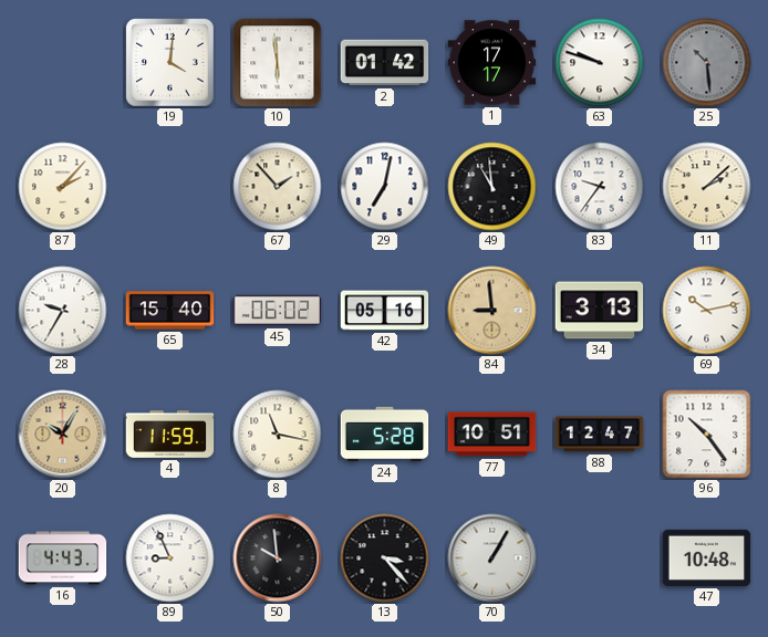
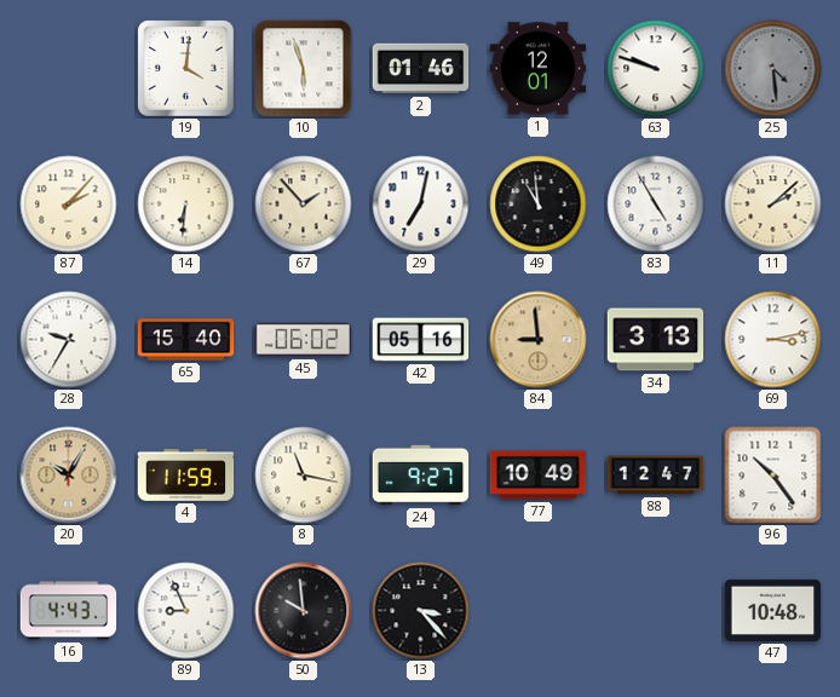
10: 5:59 -> 5:57 (304, 69)
2: 01:42 -> 01:46 (421, 69)
1: 17:17 -> 12:01 (539, 69)
25: 10:29 -> 4:29 (773, 69)
14: none -> 6:31 (186, 205)
83: 9:36 -> 4:55 (656, 205)
69: 10:13 -> 3:13 (773, 340)
24: 5:28 -> 9:27 (421, 476)
77: 10:51 -> 10:49 (539, 476)
70: 1:05 -> none (492, 558)
